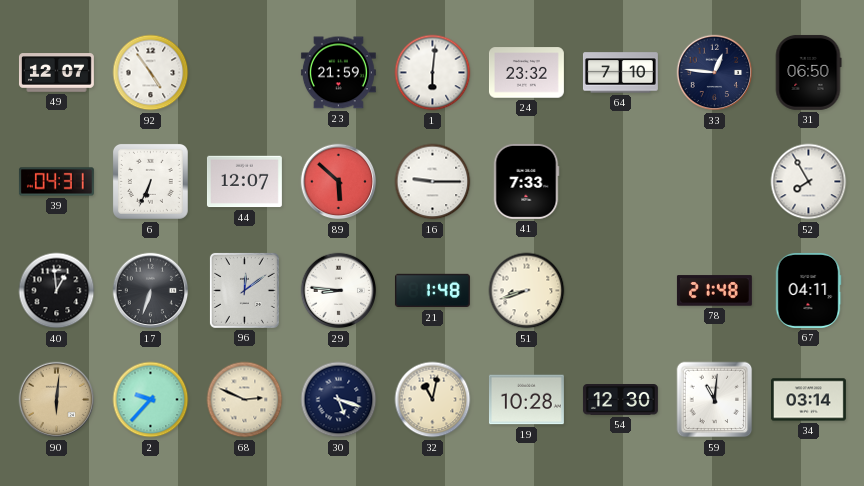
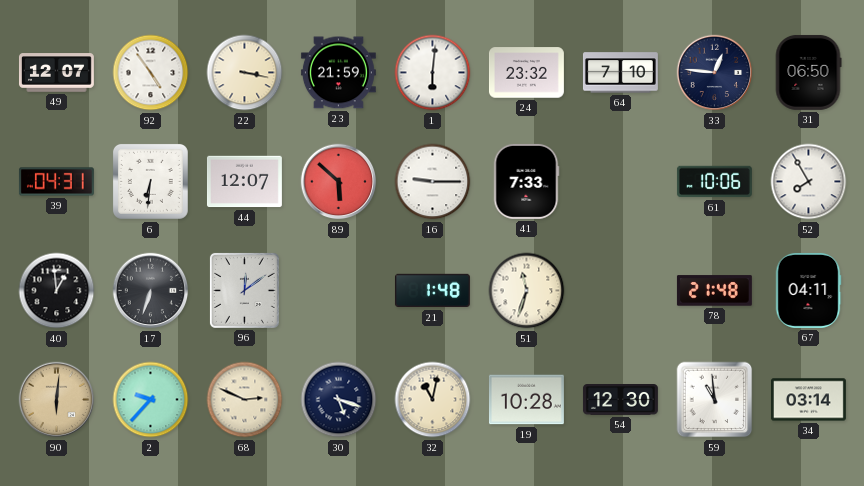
22: none -> 3:17 (245, 73)
6: 6:34 -> 6:31 (150, 181)
61: none -> 10:06 (714, 182)
29: 8:46 -> none (339, 291)
51: 8:42 -> 11:33 (527, 291)
59: 11:01 -> 10:59 (715, 400)
